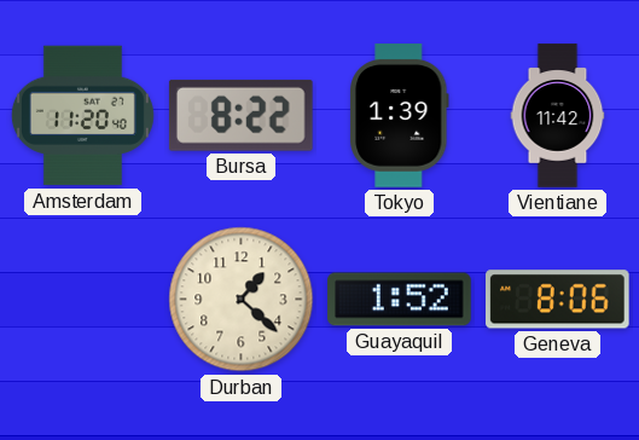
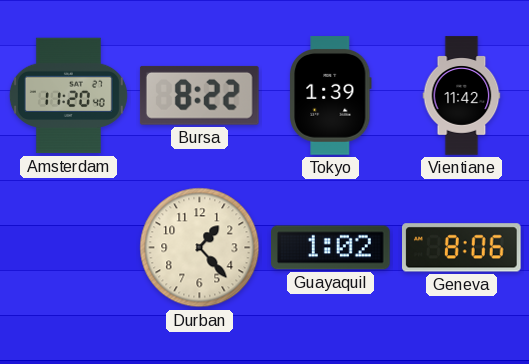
Durban: 1:22 -> 1:23 (200, 248)
Guayaquil: 1:52 -> 1:02 (331, 248)
